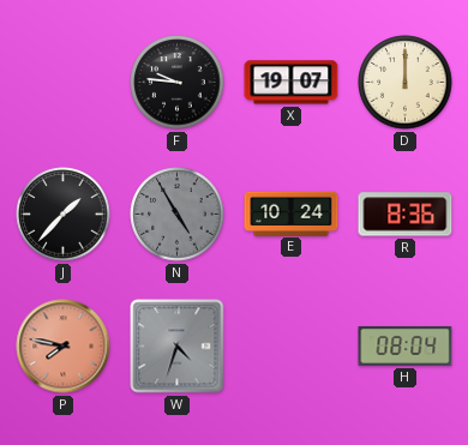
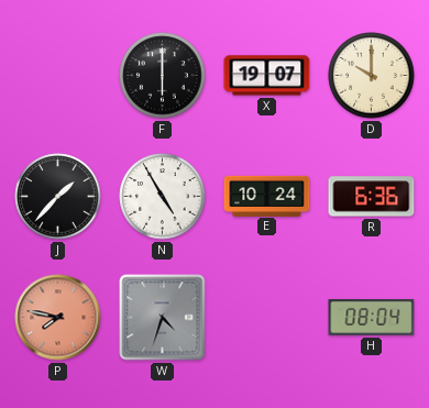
F: 9:46 -> 6:00 (163, 76)
D: 12:00 -> 10:00 (372, 76)
N dial: grey -> white (163, 197)
R: 8:36 -> 6:36 (372, 197)
